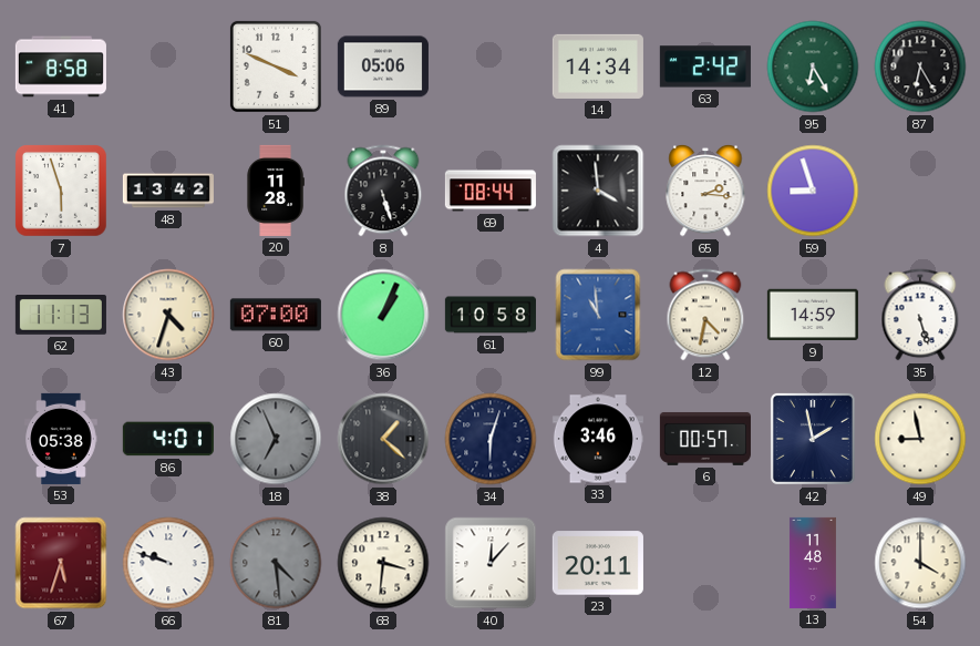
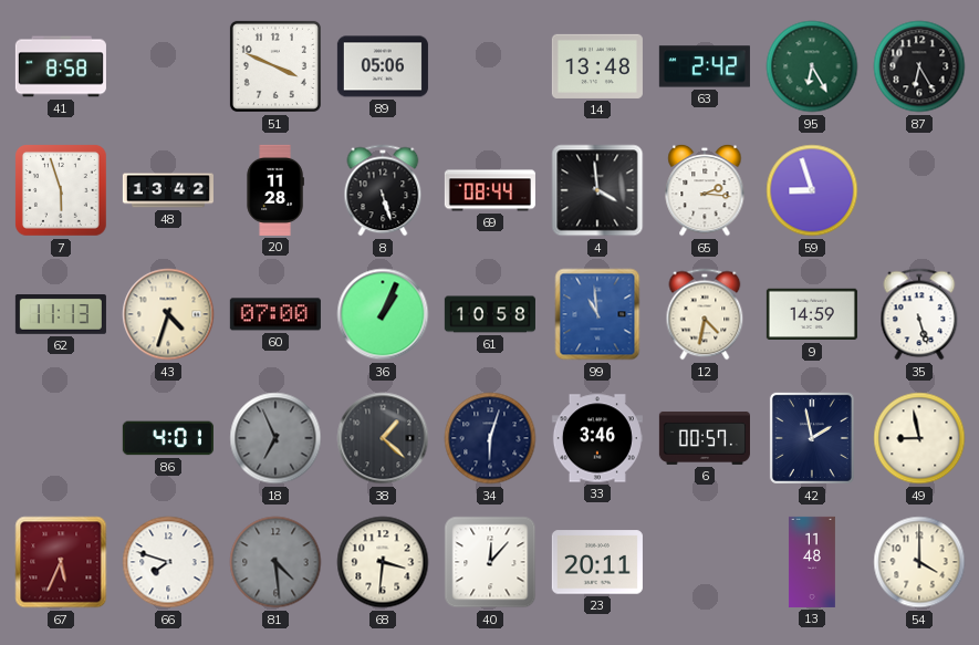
14: 14:34 -> 13:48 (597, 66)
53: 05:38 -> none (61, 439)
67: 5:33 -> 5:34 (61, 562)
66: 9:48 -> 7:48 (168, 562)
